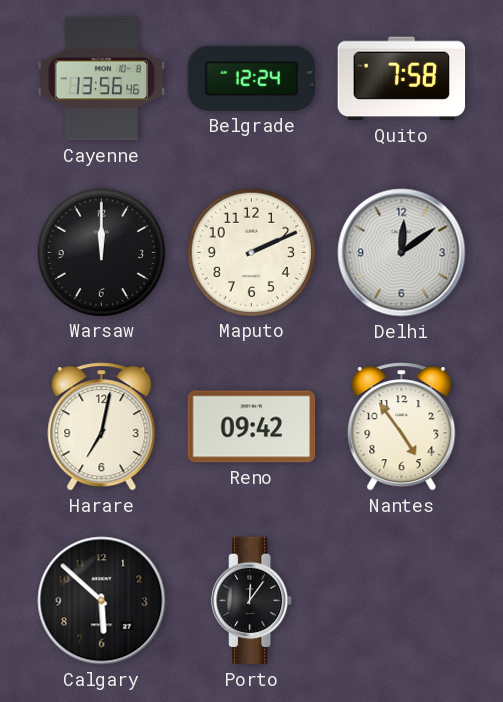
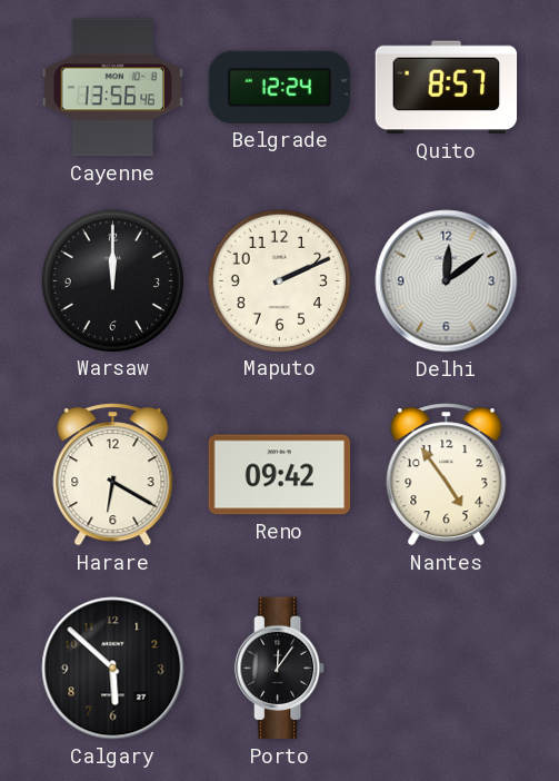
Quito: 7:58 -> 8:57 (447, 88)
Harare: 7:02 -> 6:20 (113, 475)
